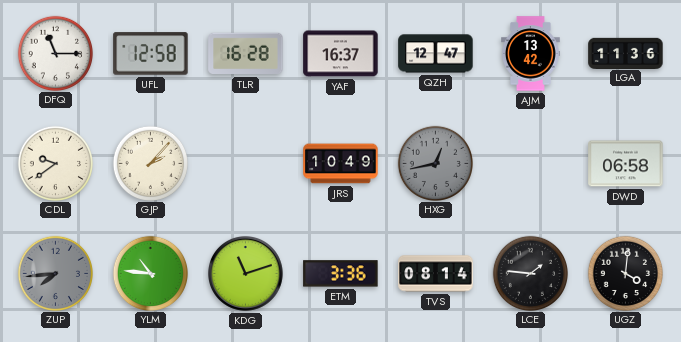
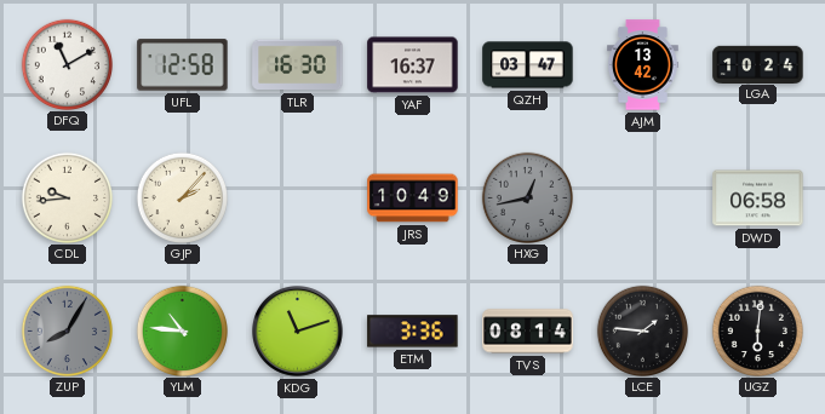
DFQ: 11:15 -> 11:10 (67, 64)
TLR: 16:28 -> 16:30 (298, 65)
QZH: 12:47 -> 03:47 (528, 65)
LGA: 11:36 -> 10:24 (758, 64)
CDL: 9:39 -> 9:44 (67, 197)
ZUP: 7:44 -> 8:05 (67, 330)
UGZ: 4:01 -> 6:01 (757, 330)
